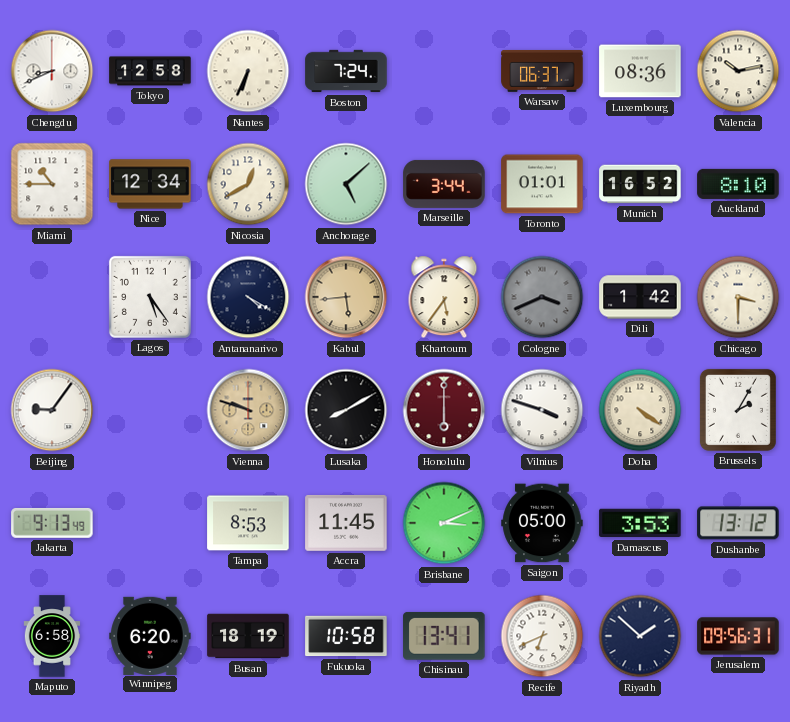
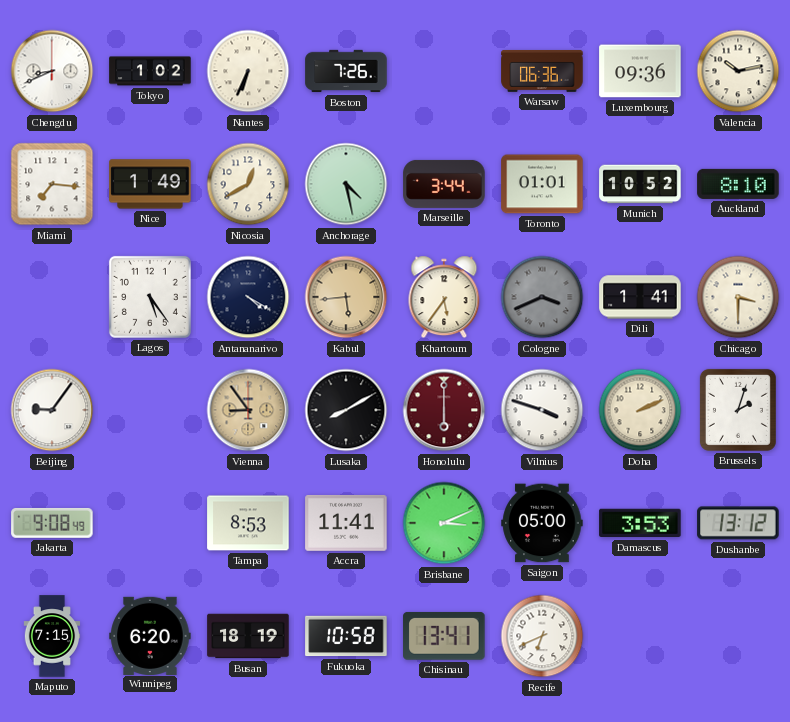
Tokyo: 12:58 -> 1:02 (150, 71)
Boston: 7:24 -> 7:26 (346, 71)
Warsaw: 06:37 -> 06:36 (542, 71)
Luxembourg: 08:36 -> 09:36 (640, 71)
Miami: 10:45 -> 7:16 (52, 184)
Nice: 12:34 -> 1:49 (150, 184)
Anchorage: 5:08 -> 4:28 (346, 184)
Munich: 16:52 -> 10:52 (640, 184)
Dili: 1:42 -> 1:41 (640, 297)
Vienna: 9:48 -> 8:54 (248, 410)
Doha: 4:21 -> 2:11 (640, 410)
Brussels: 2:05 -> 2:03 (738, 410)
Jakarta: 9:13 -> 9:08 (52, 523)
Accra: 11:45 -> 11:41 (346, 523)
Maputo: 6:58 -> 7:15 (52, 636)
Riyadh: 1:52 -> none (640, 636)
Jerusalem: 09:56 -> none (738, 636)
